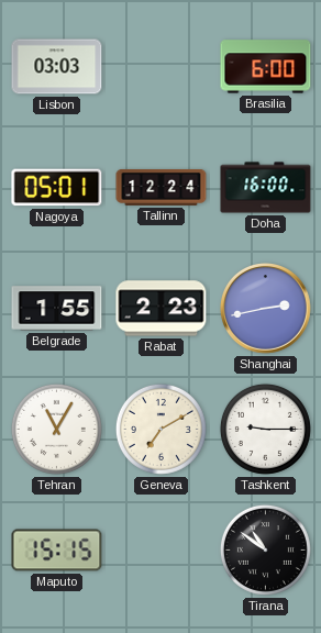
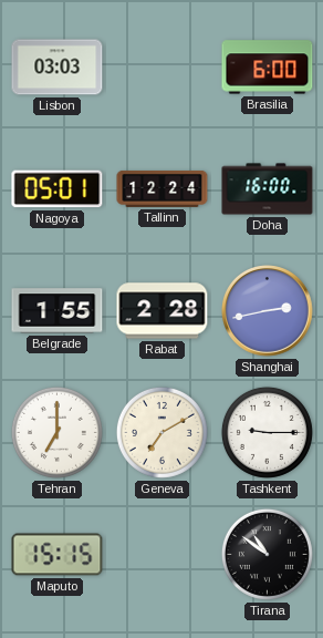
Rabat: 2:23 -> 2:28 (163, 311)
Tehran: 11:05 -> 7:00 (56, 432)
